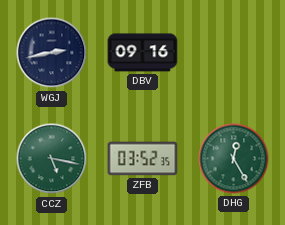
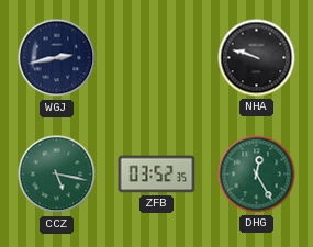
DBV: 09:16 -> none (143, 53)
NHA: none -> 9:48 (257, 58)
